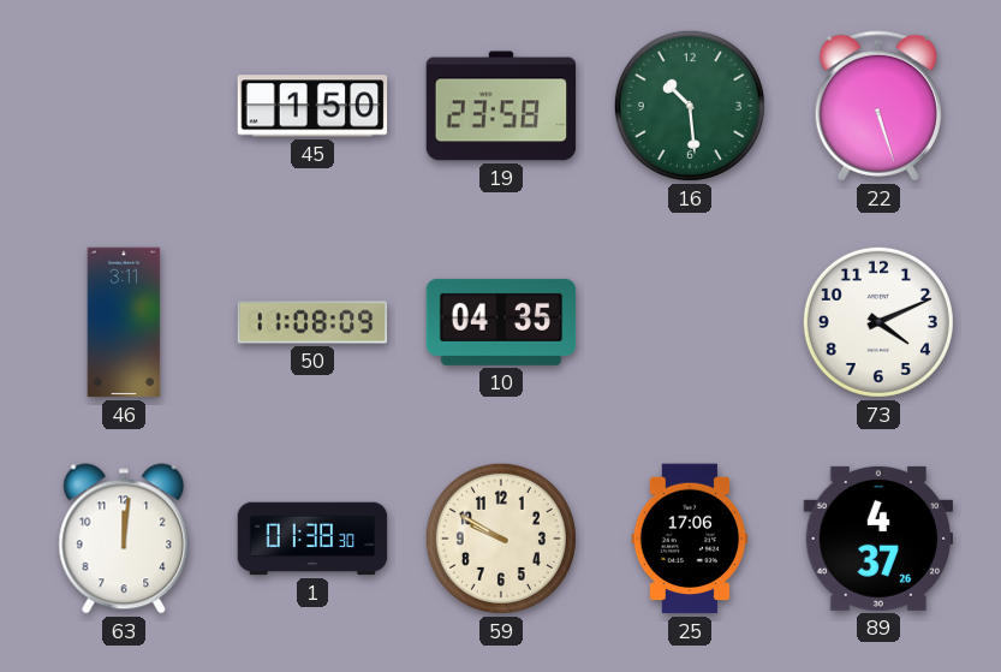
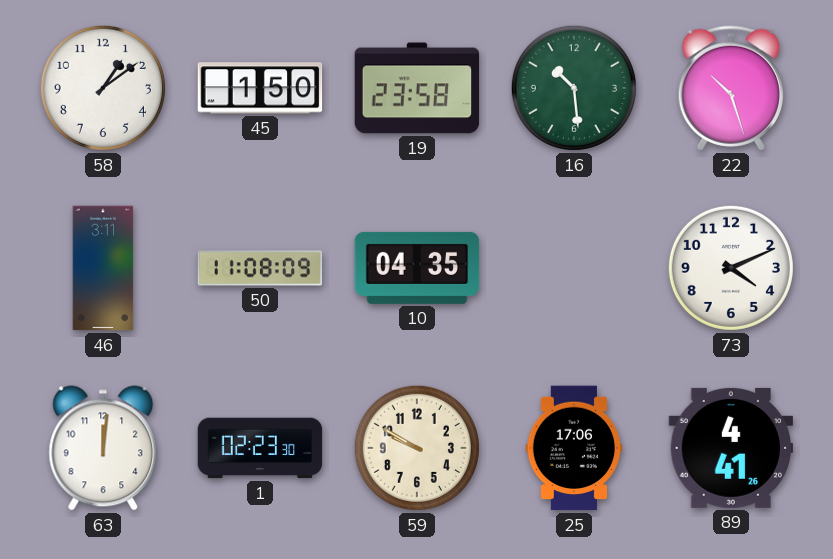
58: none -> 1:09 (103, 88)
22: 5:27 -> 10:27 (731, 88)
1: 01:38 -> 02:23 (260, 448)
89: 4:37 -> 4:41 (731, 448)
